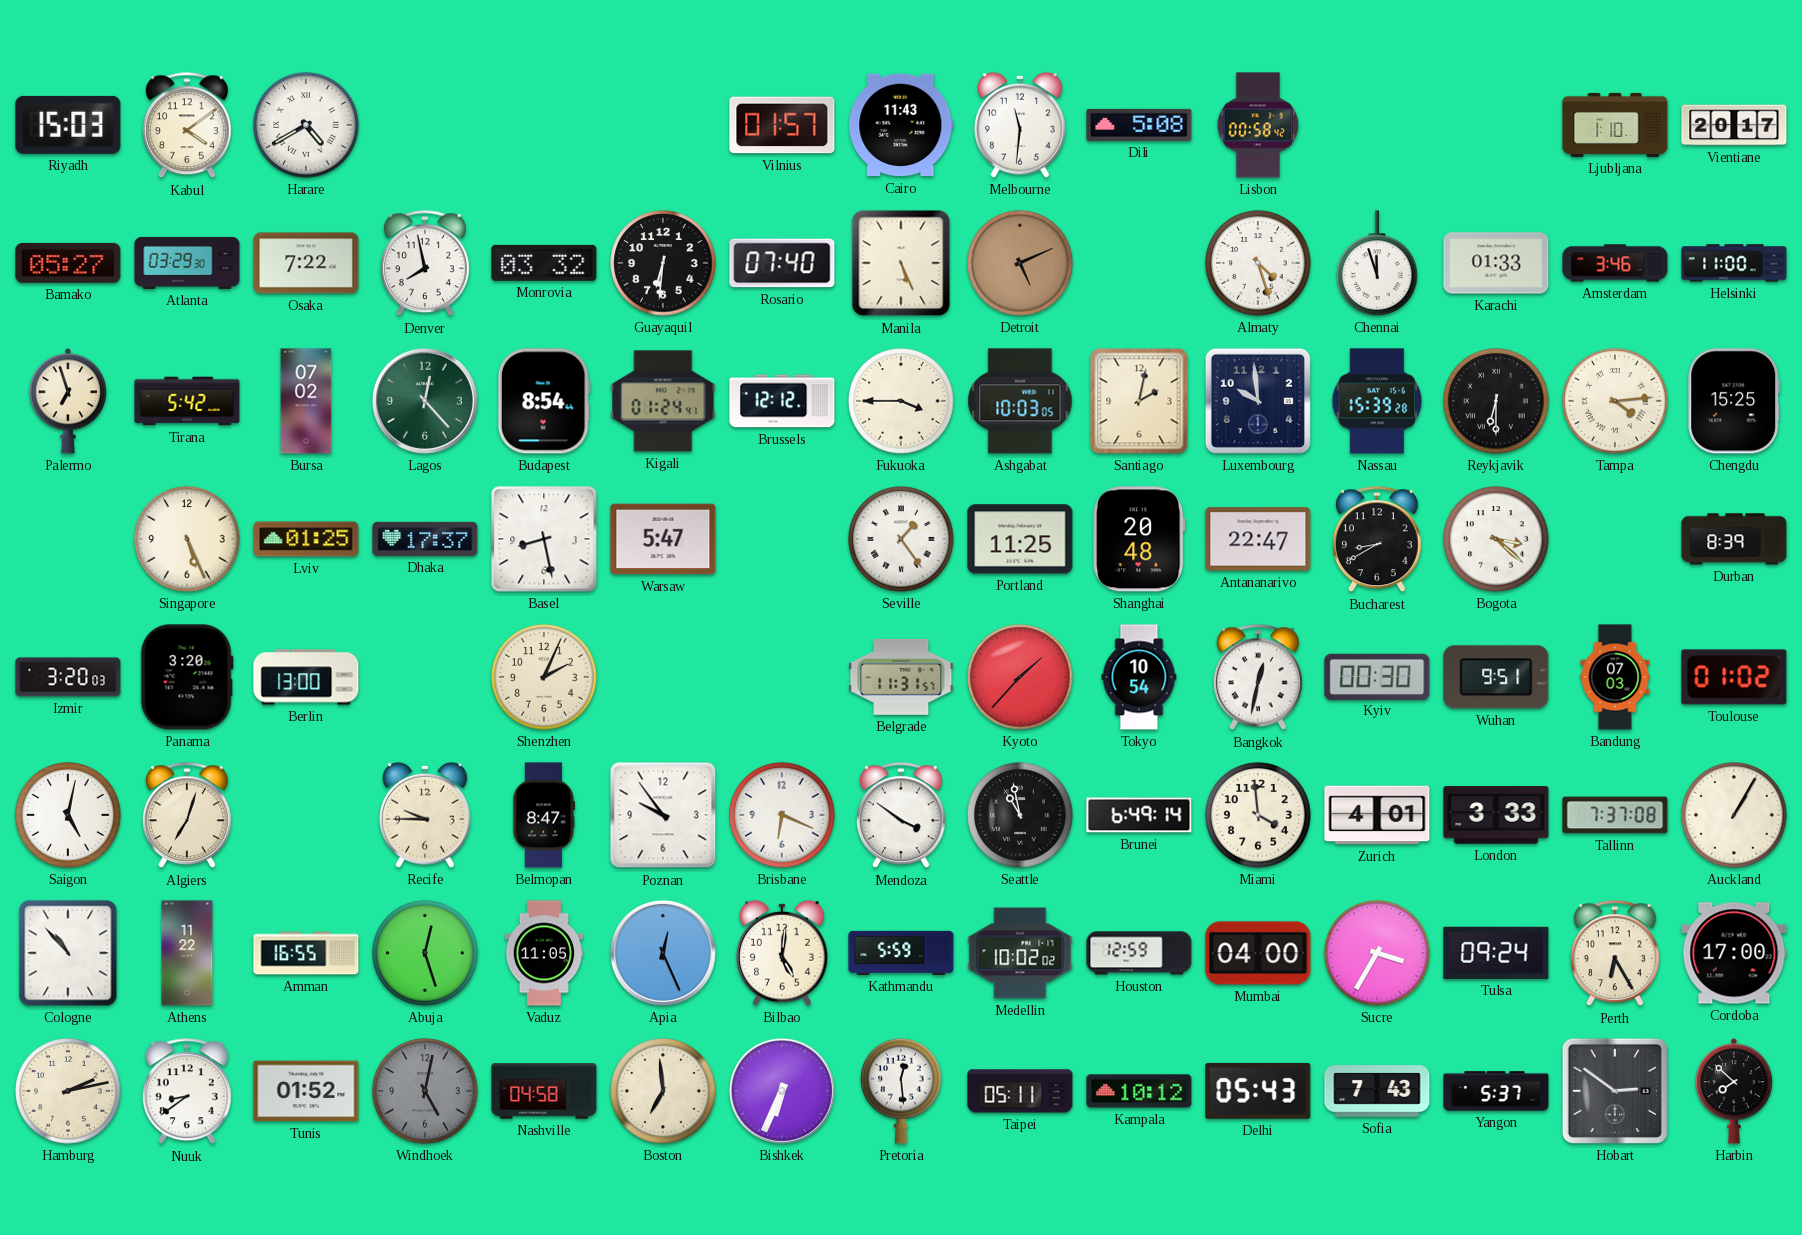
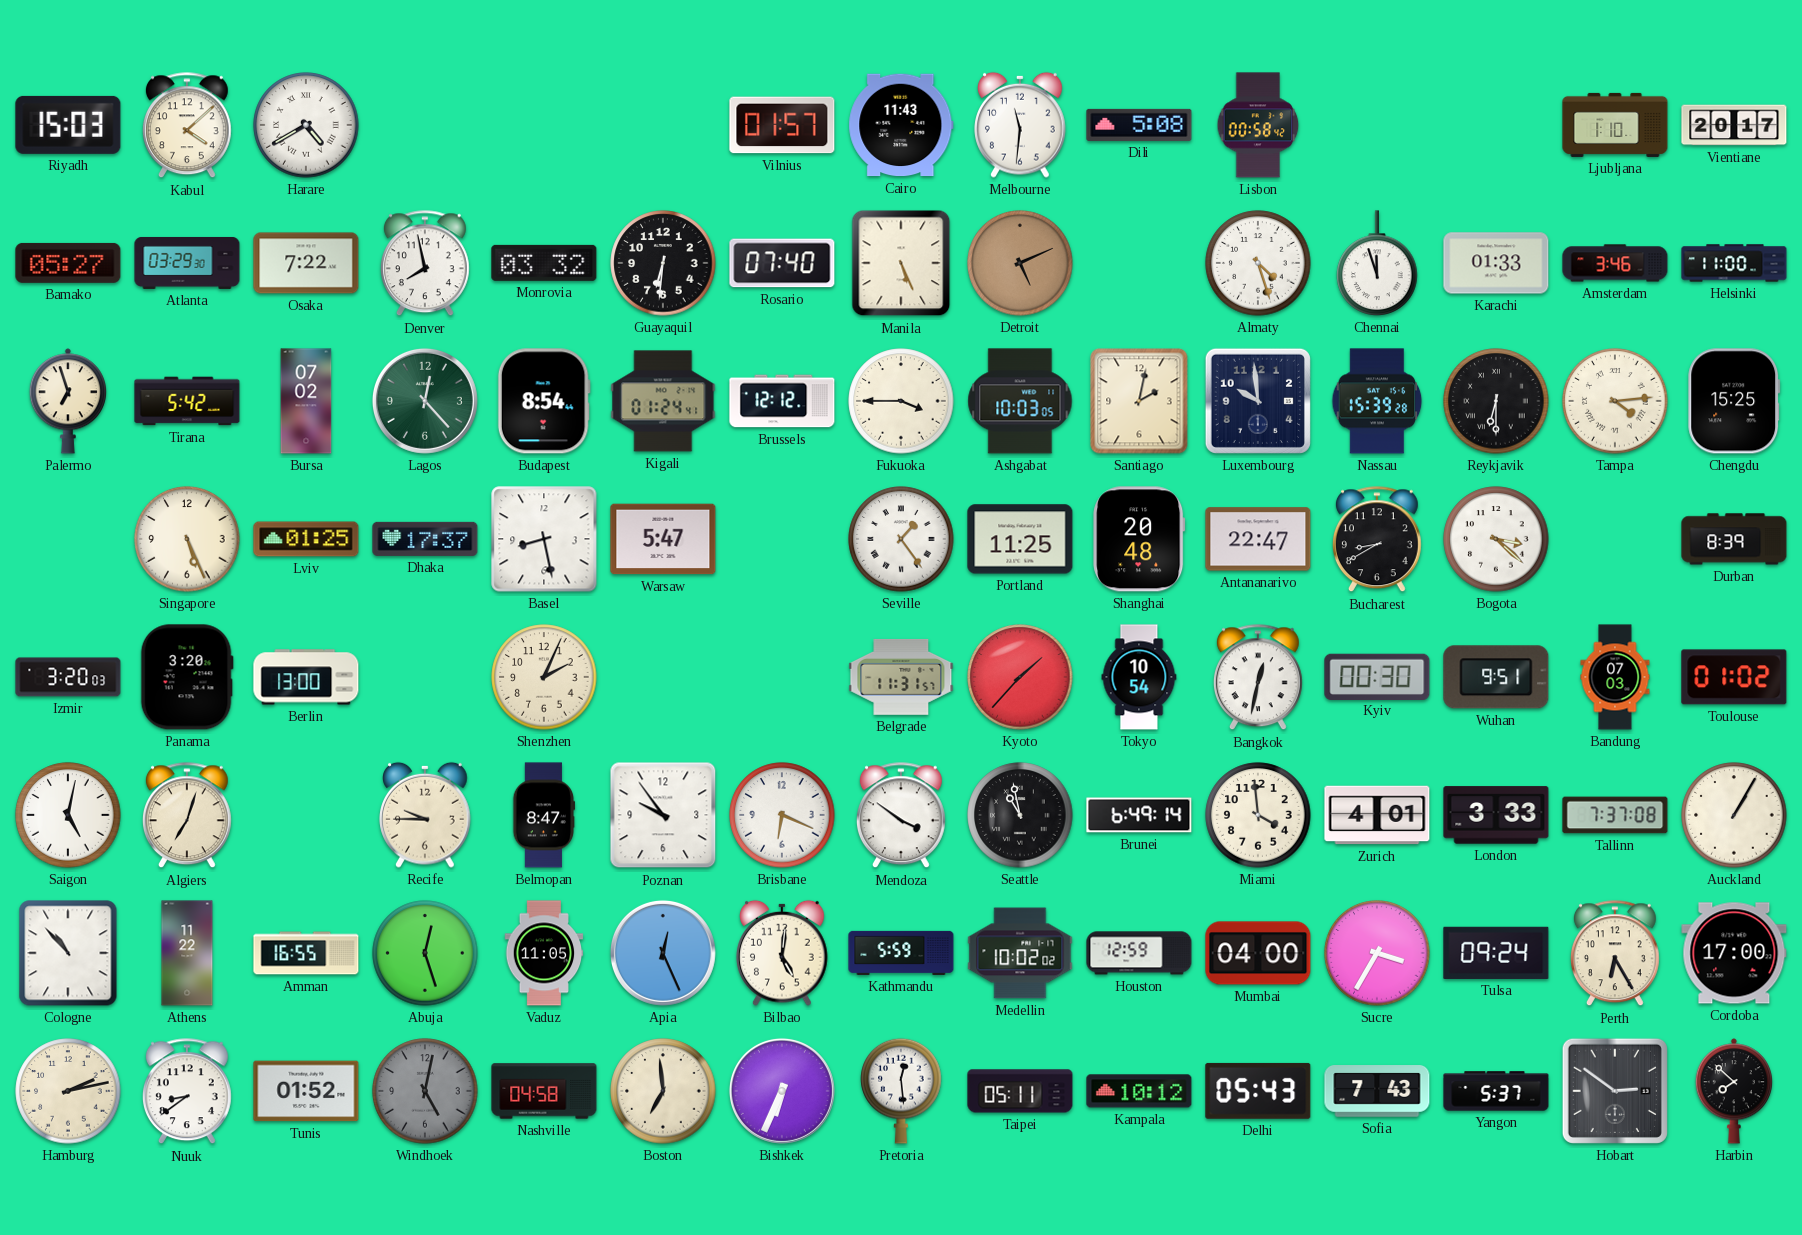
Kabul: 4:09 -> 4:08 (187, 126)
